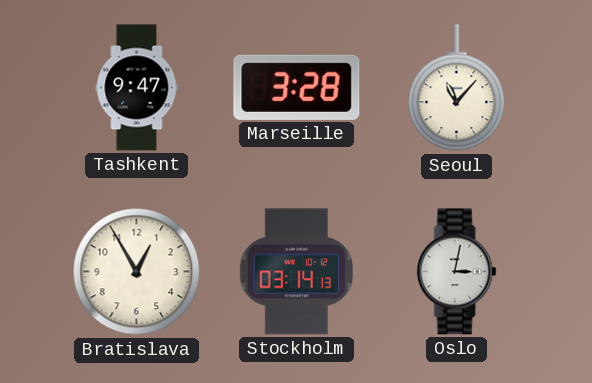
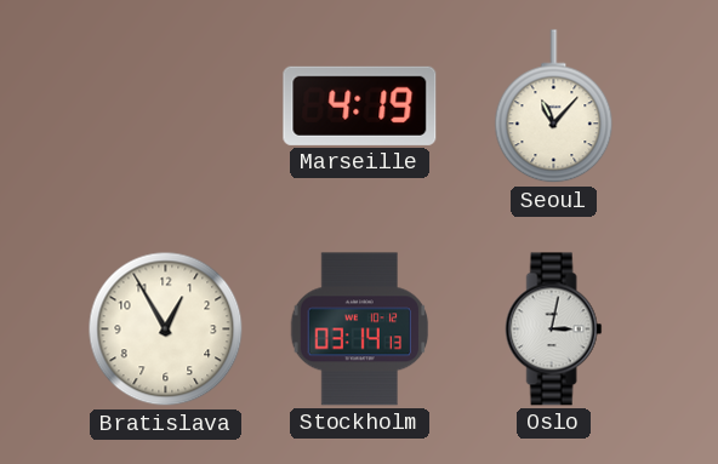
Tashkent: 9:47 -> none (137, 88)
Marseille: 3:28 -> 4:19 (360, 105)
